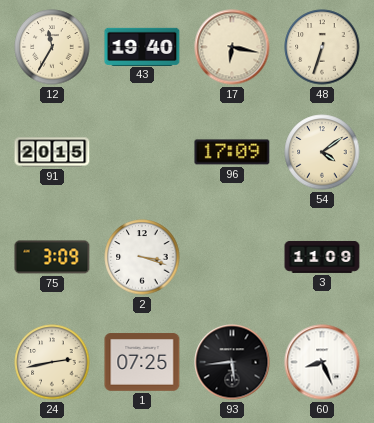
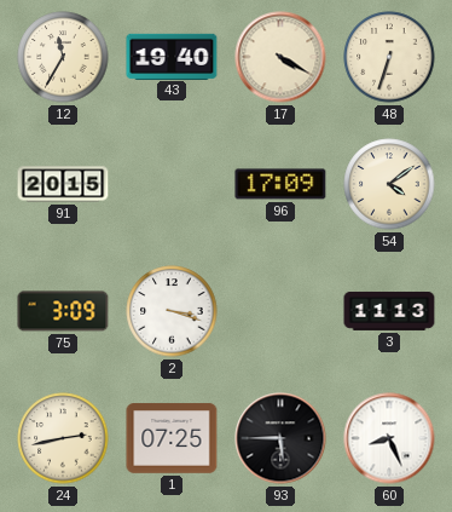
17: 6:17 -> 4:20 (280, 57)
3: 11:09 -> 11:13 (389, 311)
93: 5:44 -> 5:45 (280, 438)
